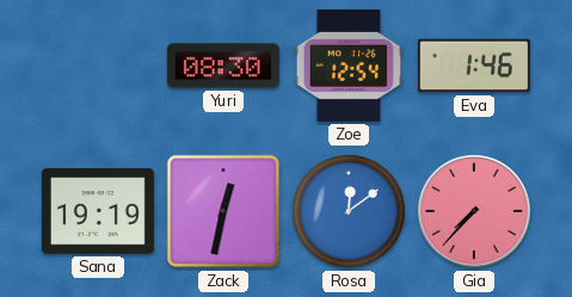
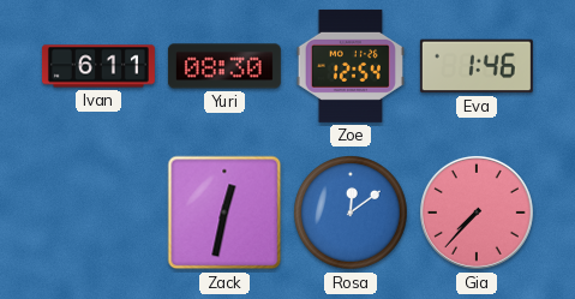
Ivan: none -> 6:11 (98, 66)
Sana: 19:19 -> none (98, 211)
